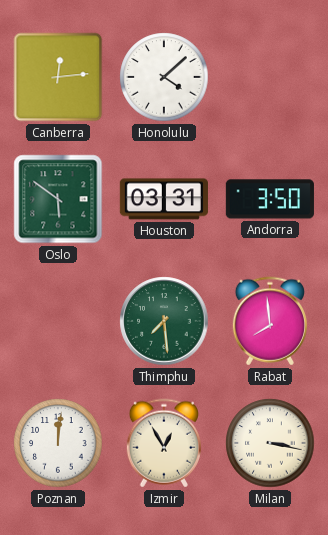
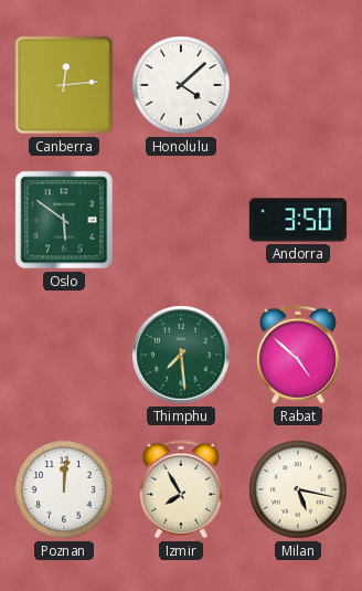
Houston: 03:31 -> none (164, 199)
Rabat: 7:59 -> 4:52 (298, 355)
Izmir: 12:55 -> 7:55 (181, 489)
Milan: 3:17 -> 5:17 (298, 489)
